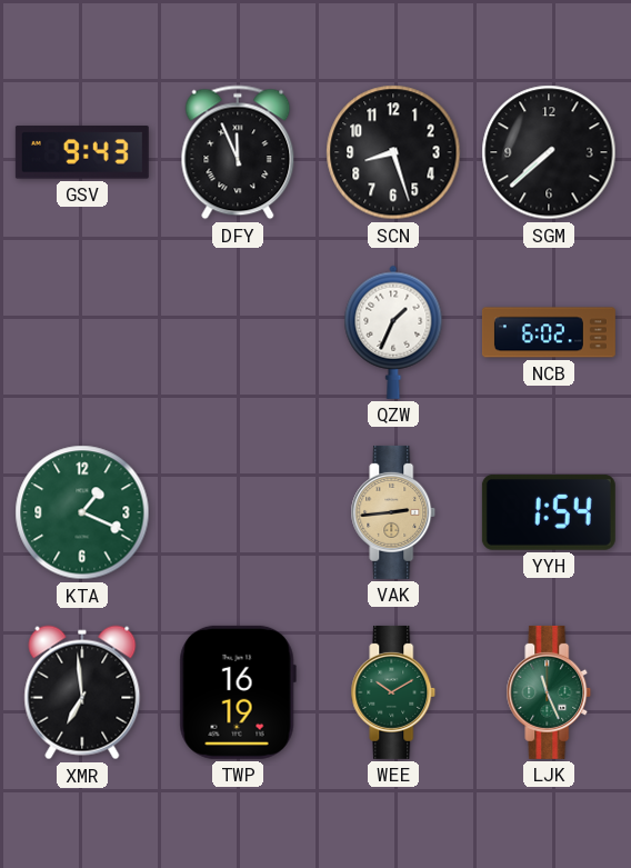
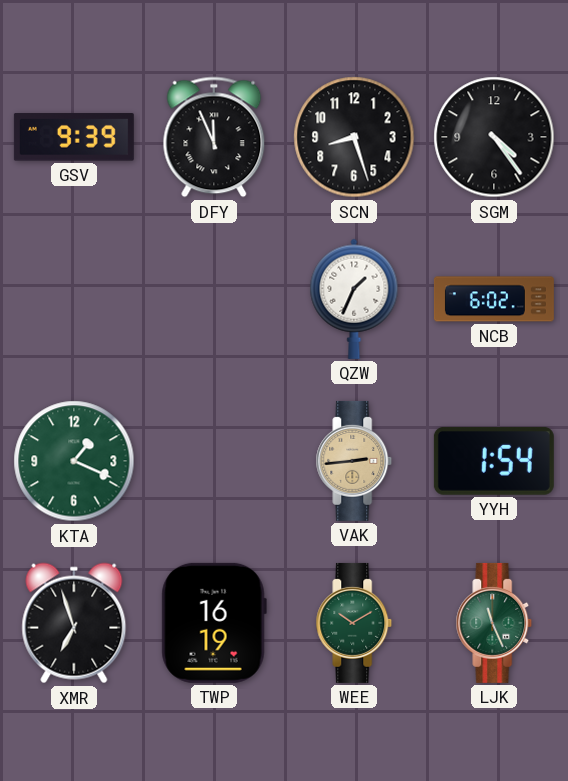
GSV: 9:43 -> 9:39 (74, 137)
SGM: 7:38 -> 4:24 (494, 137)
XMR: 6:59 -> 6:57 (74, 623)
